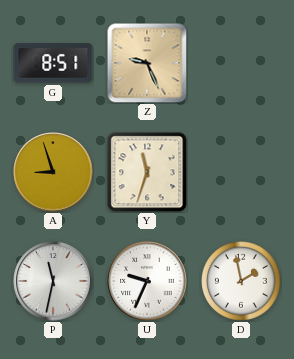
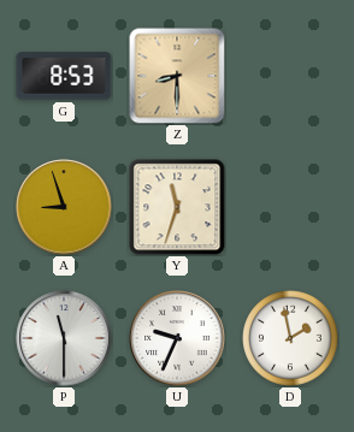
G: 8:51 -> 8:53 (64, 76)
Z: 9:26 -> 8:30 (177, 76)
P: 11:32 -> 11:30 (64, 338)
